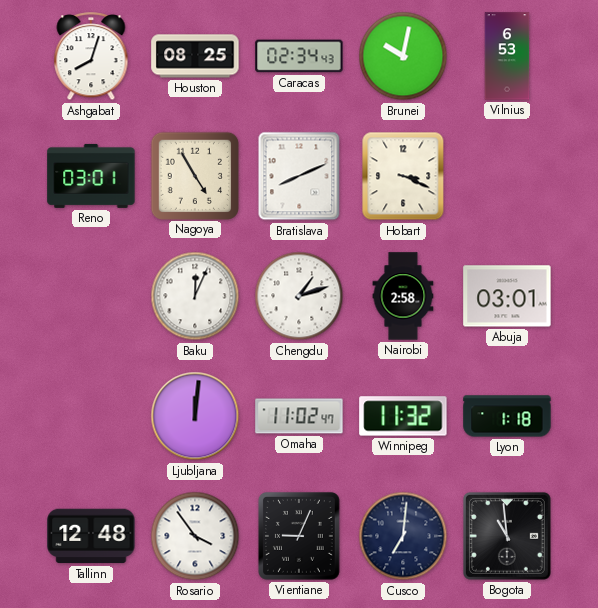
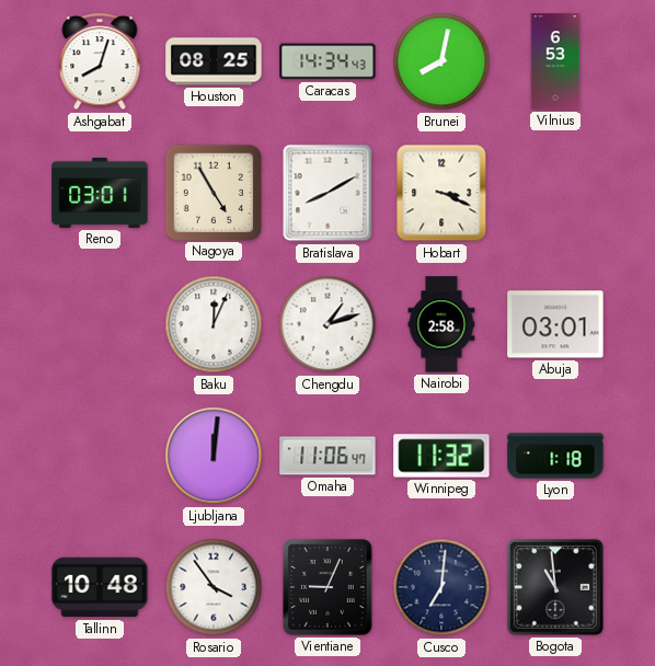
Caracas: 02:34 -> 14:34 (327, 61)
Brunei: 10:02 -> 8:02 (441, 61)
Bratislava: 8:11 -> 8:10 (327, 193)
Omaha: 11:02 -> 11:06 (327, 456)
Tallinn: 12:48 -> 10:48 (100, 587)
